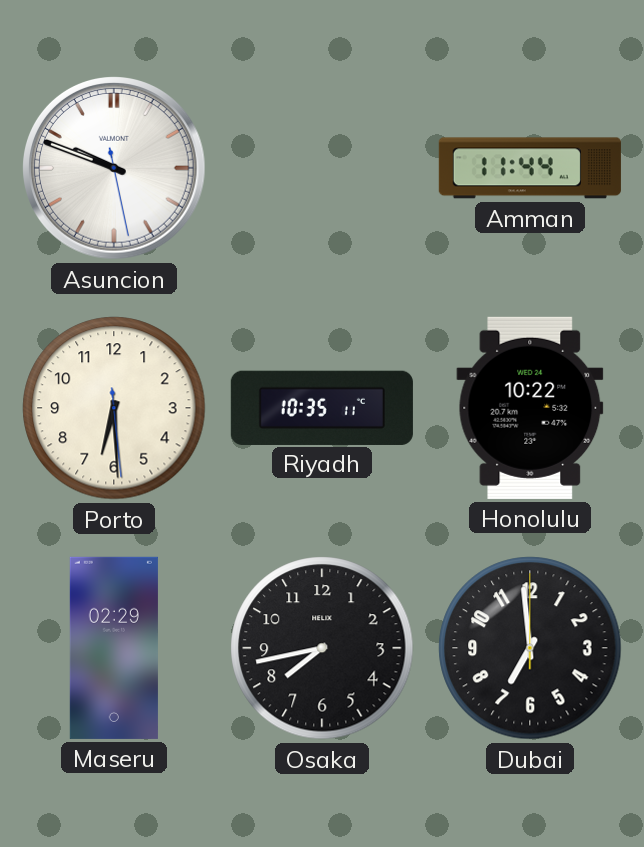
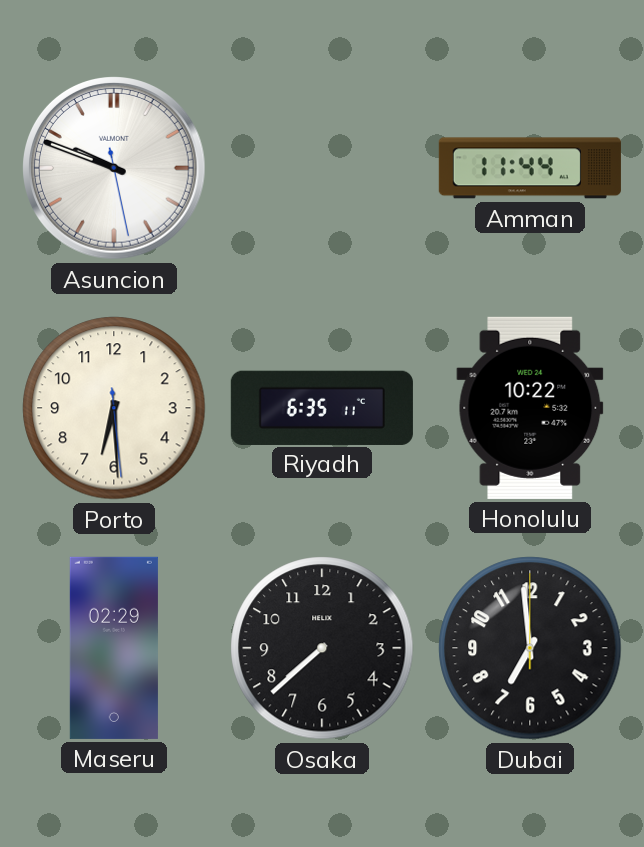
Riyadh: 10:35 -> 6:35 (322, 407)
Osaka: 7:43 -> 7:38 (322, 648)
